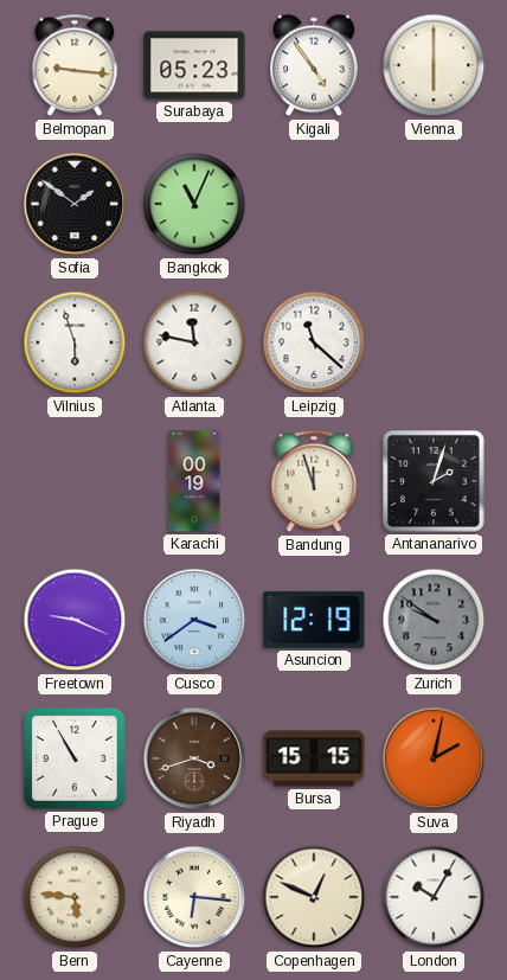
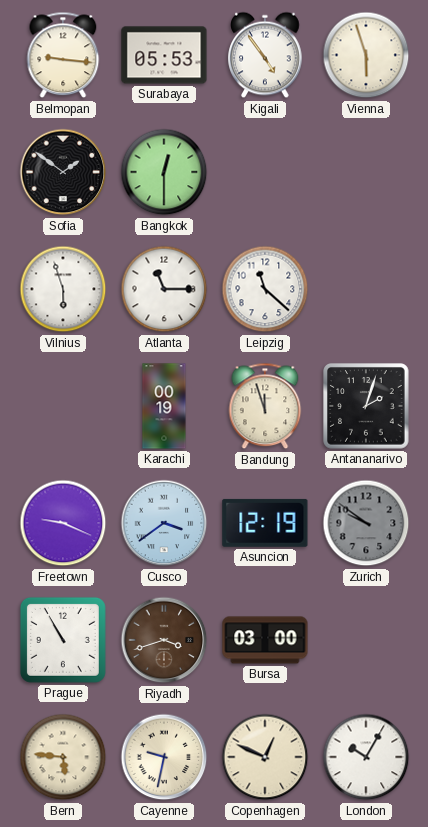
Surabaya: 05:23 -> 05:53 (164, 55)
Vienna: 6:00 -> 5:57 (366, 55)
Bangkok: 11:04 -> 12:30 (164, 172)
Atlanta: 11:47 -> 11:15 (164, 289)
Bursa: 15:15 -> 03:00 (265, 640)
Suva: 2:02 -> none (434, 758)
Cayenne: 6:16 -> 9:32 (164, 757)
